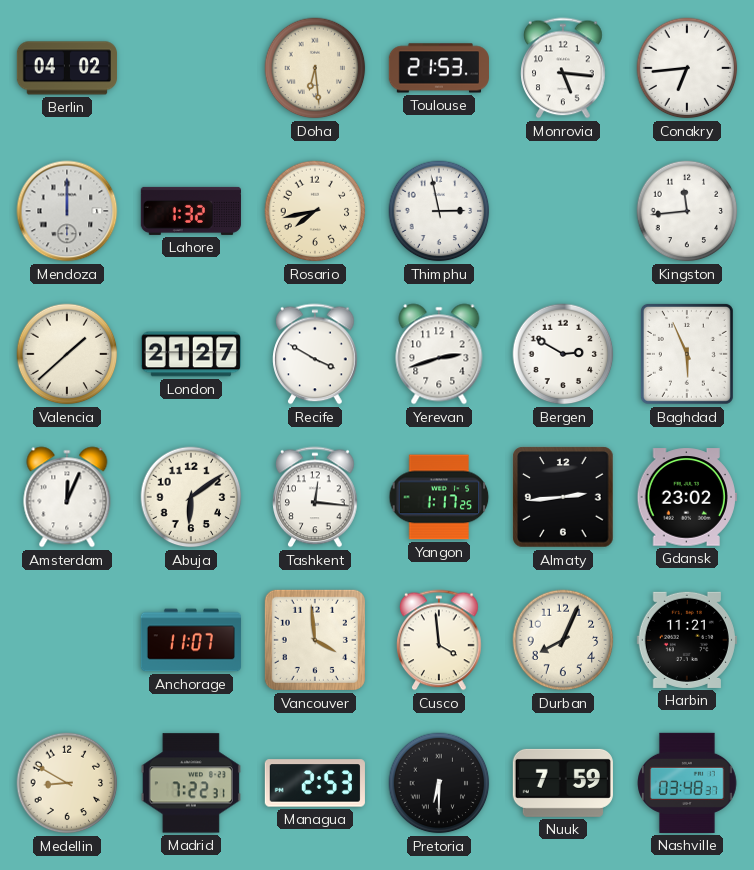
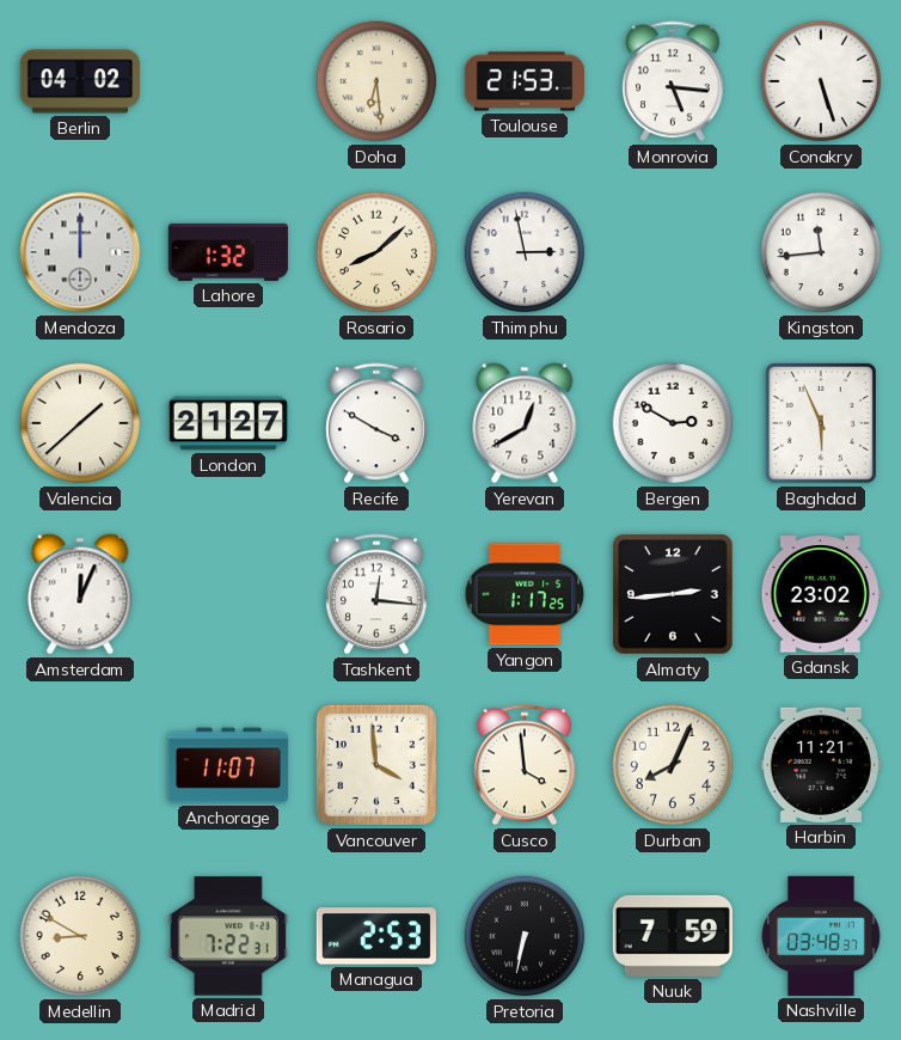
Conakry: 6:44 -> 5:27 (821, 81)
Rosario: 7:43 -> 8:08 (376, 252)
Yerevan: 2:42 -> 12:40 (525, 423)
Abuja: 6:09 -> none (191, 497)
Pretoria: 6:30 -> 6:32 (525, 936)
